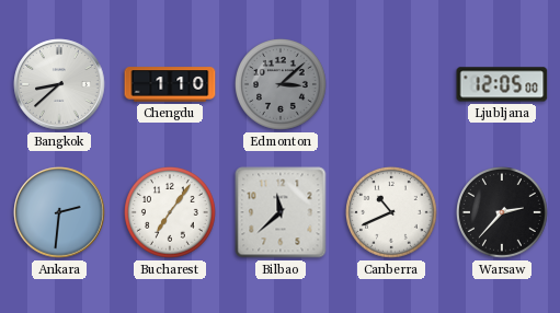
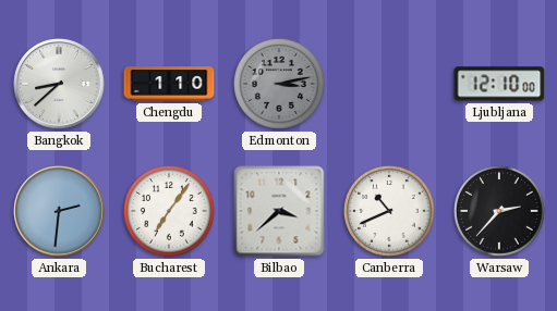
Edmonton: 3:08 -> 3:13 (280, 85)
Ljubljana: 12:05 -> 12:10 (499, 84)
Bilbao: 11:38 -> 3:38 (279, 211)
